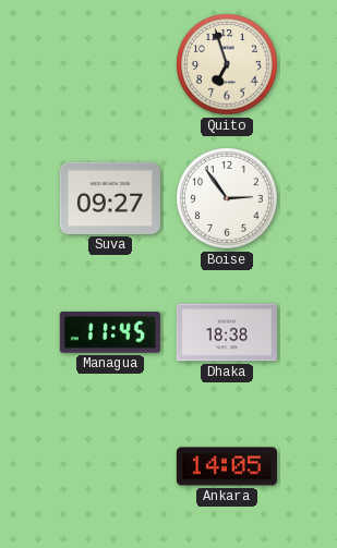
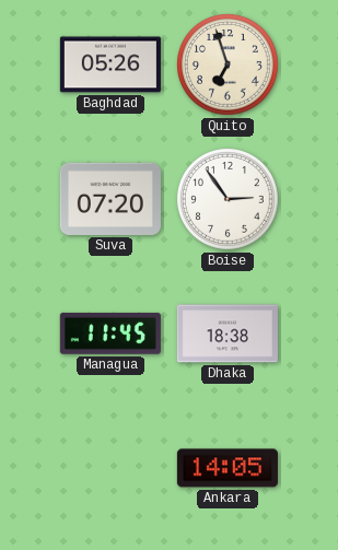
Baghdad: none -> 05:26 (110, 65)
Suva: 09:27 -> 07:20 (110, 199)
